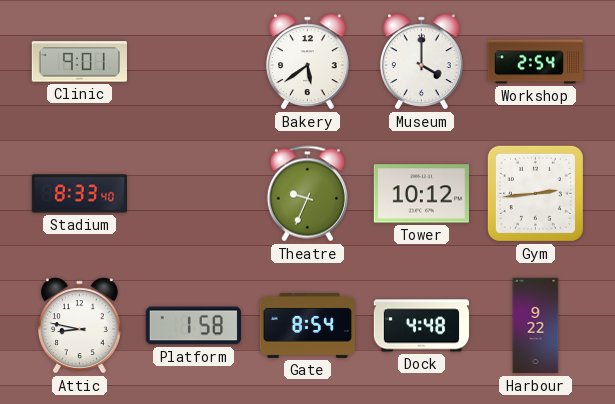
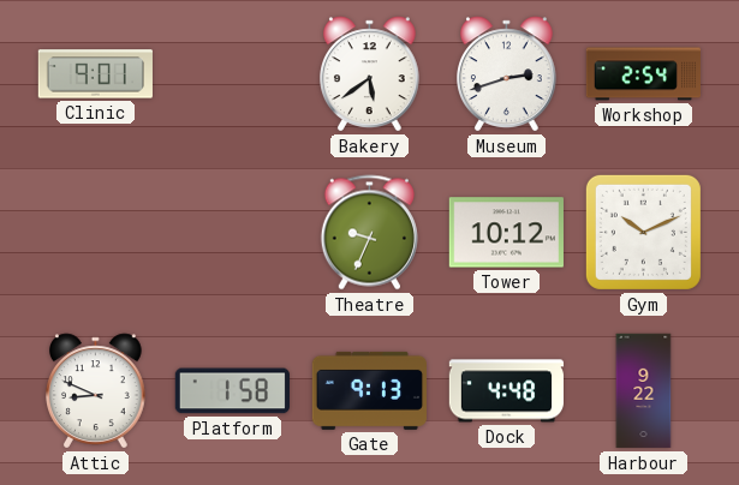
Museum: 4:00 -> 2:42 (507, 74)
Stadium: 8:33 -> none (79, 194)
Gym: 2:44 -> 10:11 (643, 232)
Attic: 8:47 -> 8:49 (96, 391)
Gate: 8:54 -> 9:13 (369, 390)
